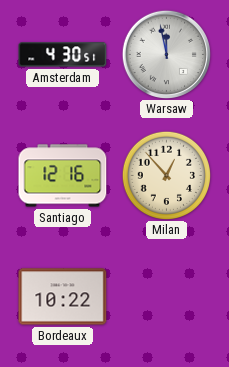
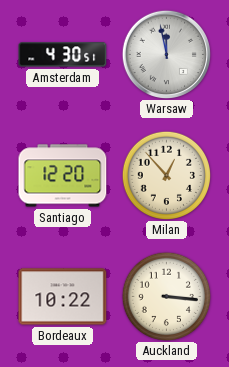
Santiago: 12:16 -> 12:20 (63, 176)
Auckland: none -> 3:16 (166, 296)
